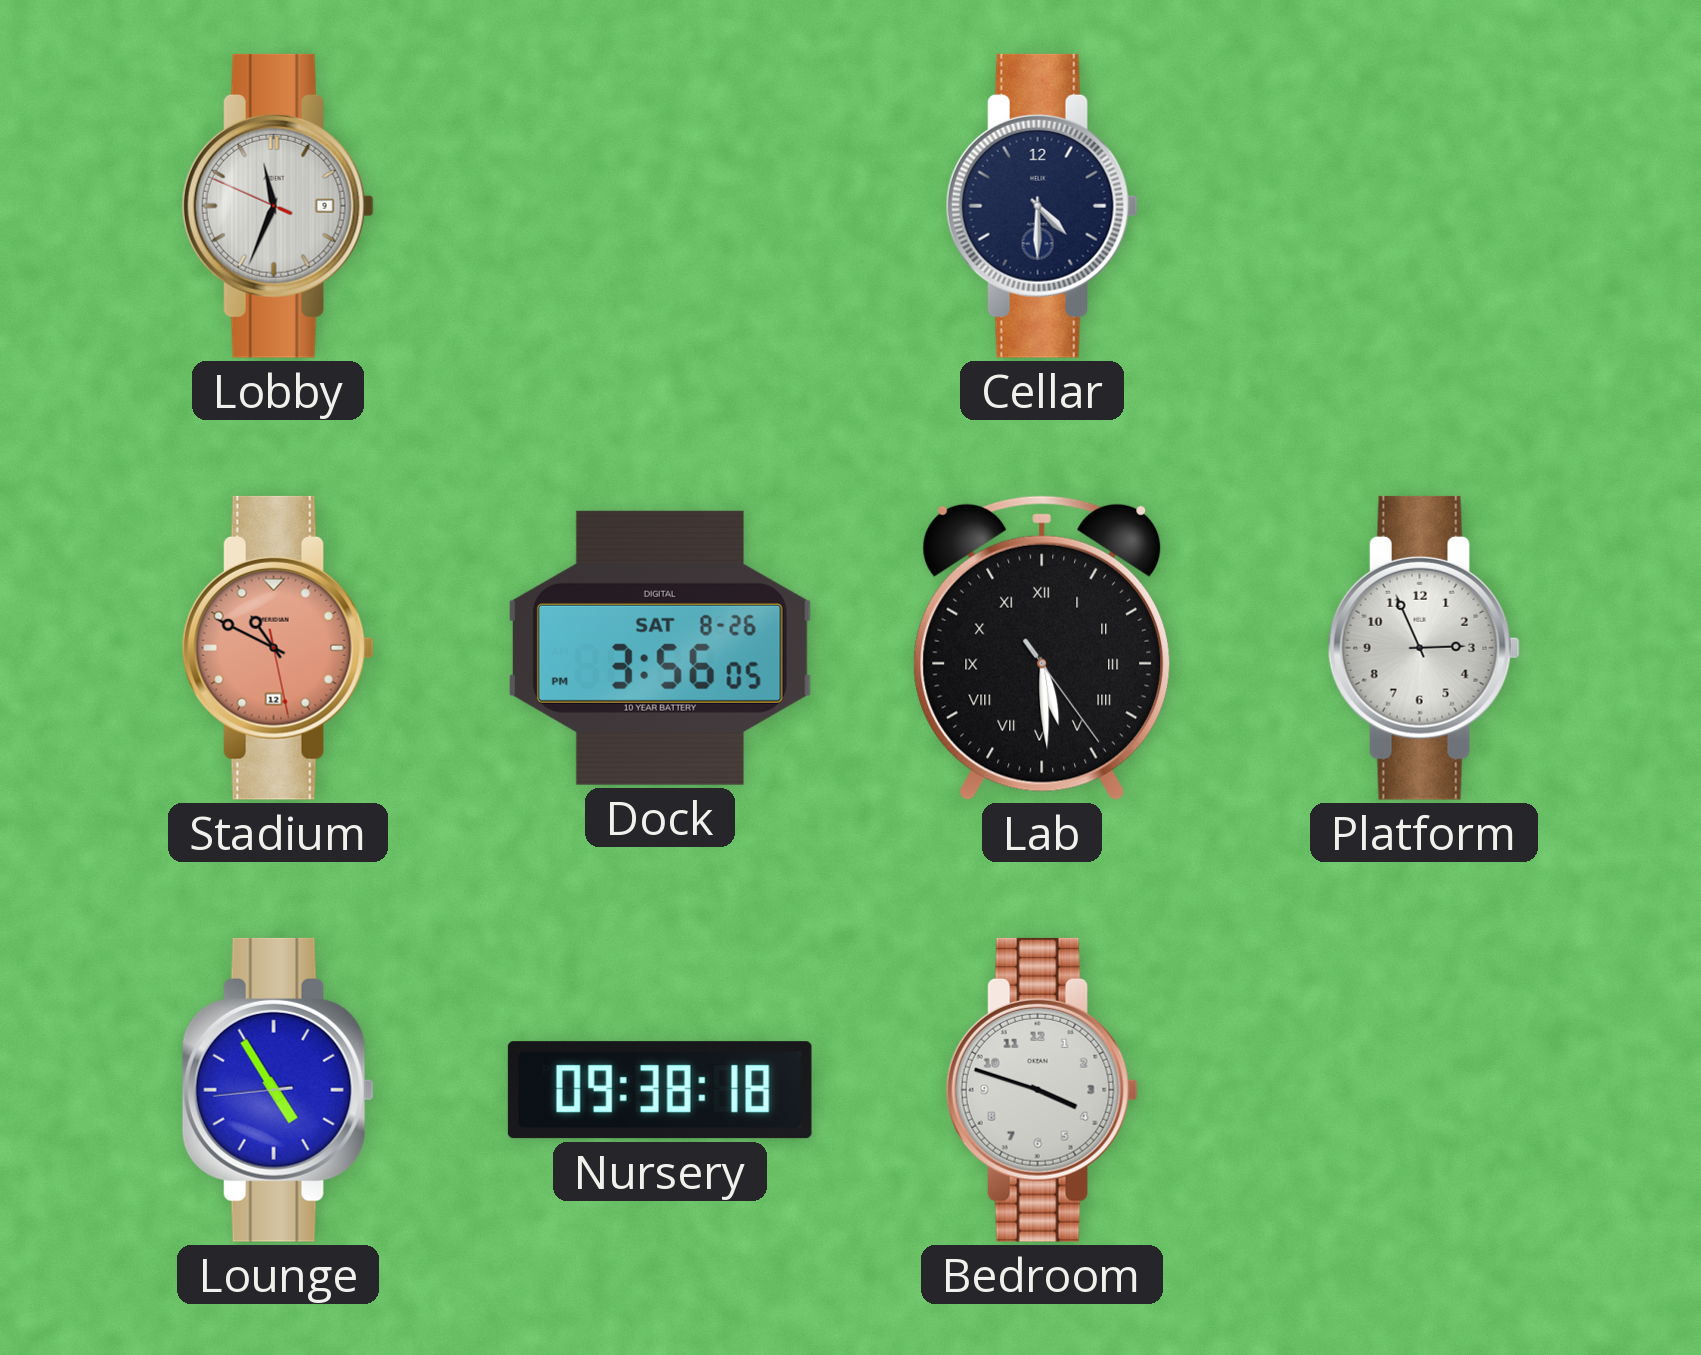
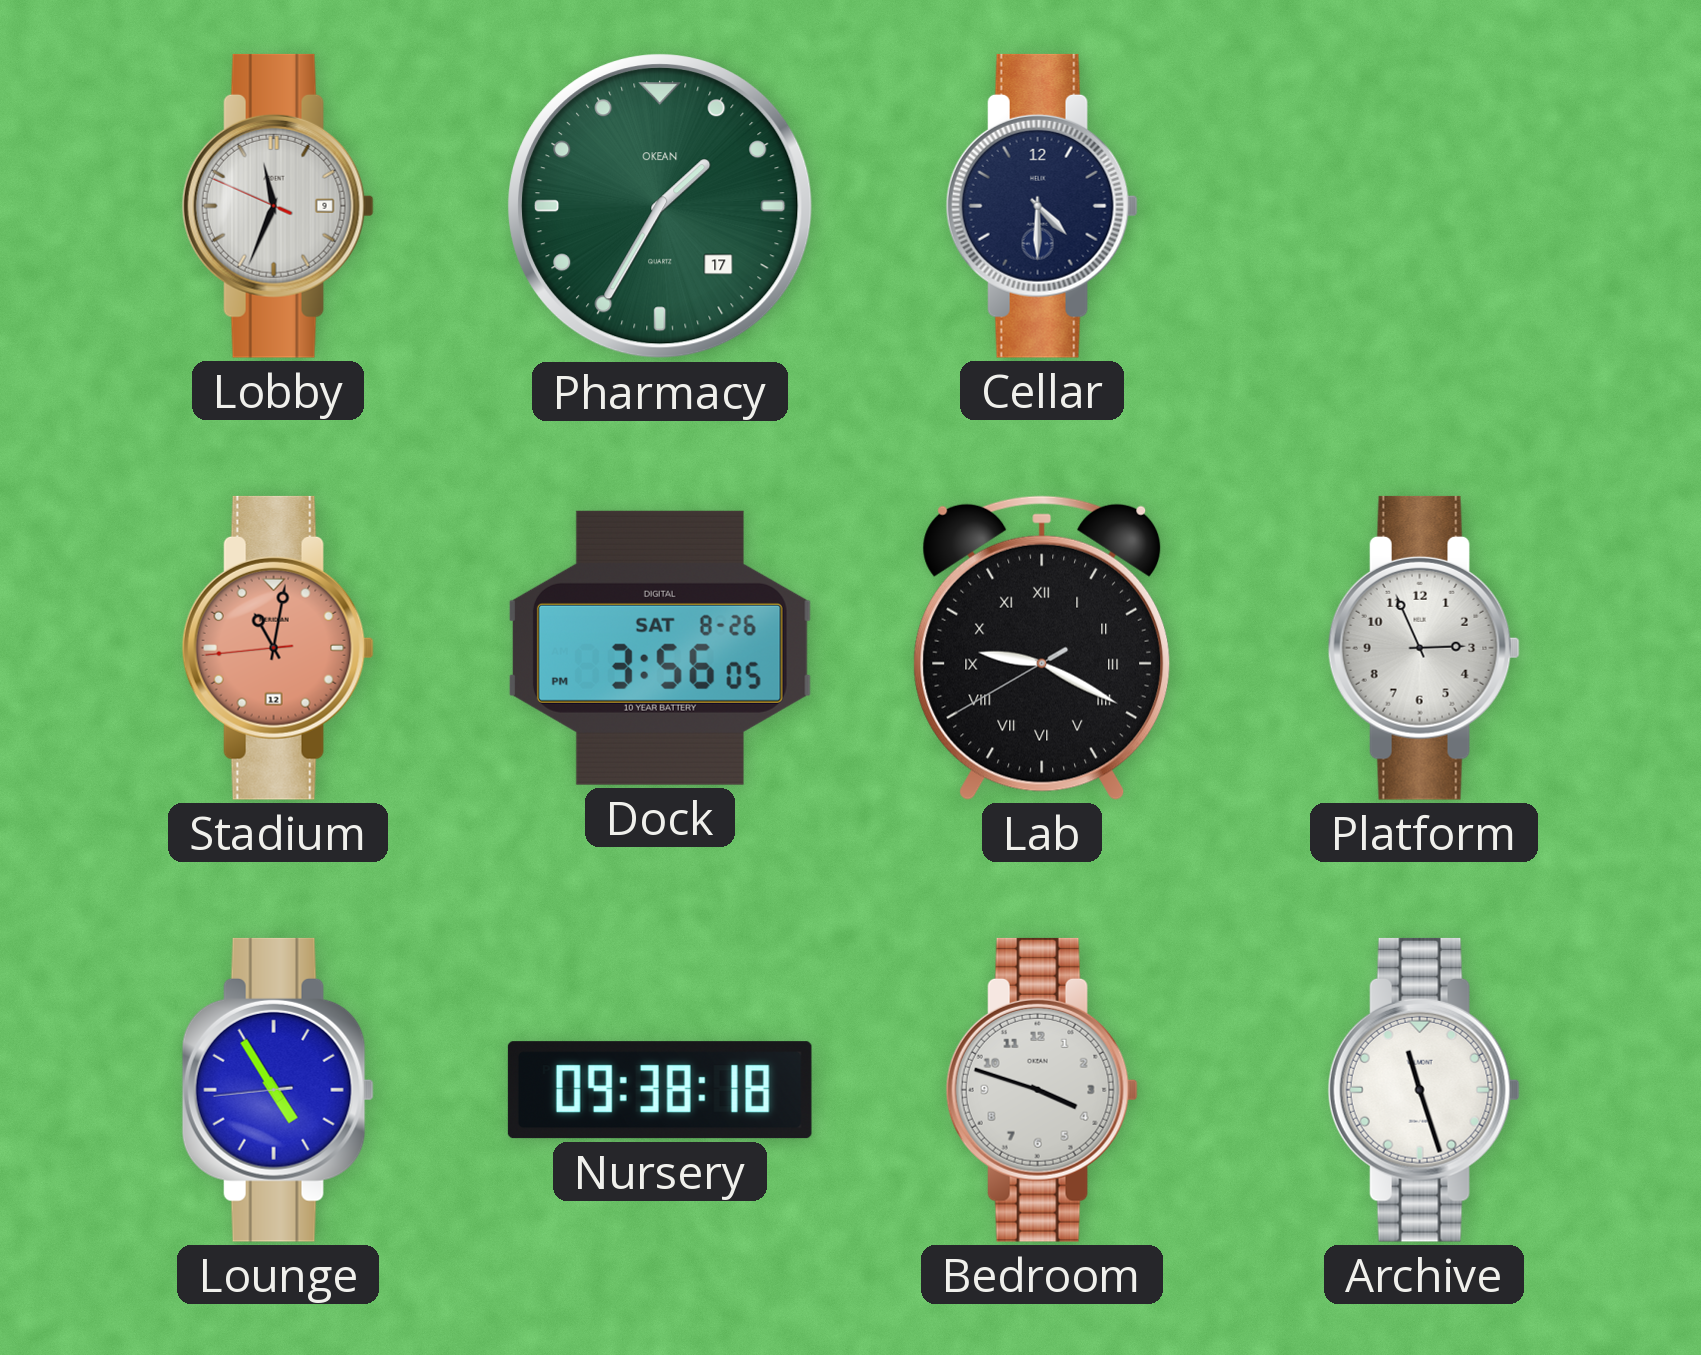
Pharmacy: none -> 1:35 (660, 206)
Stadium: 10:49 -> 11:01 (278, 648)
Lab: 5:29 -> 9:19 (1042, 648)
Archive: none -> 11:27 (1424, 1090)
